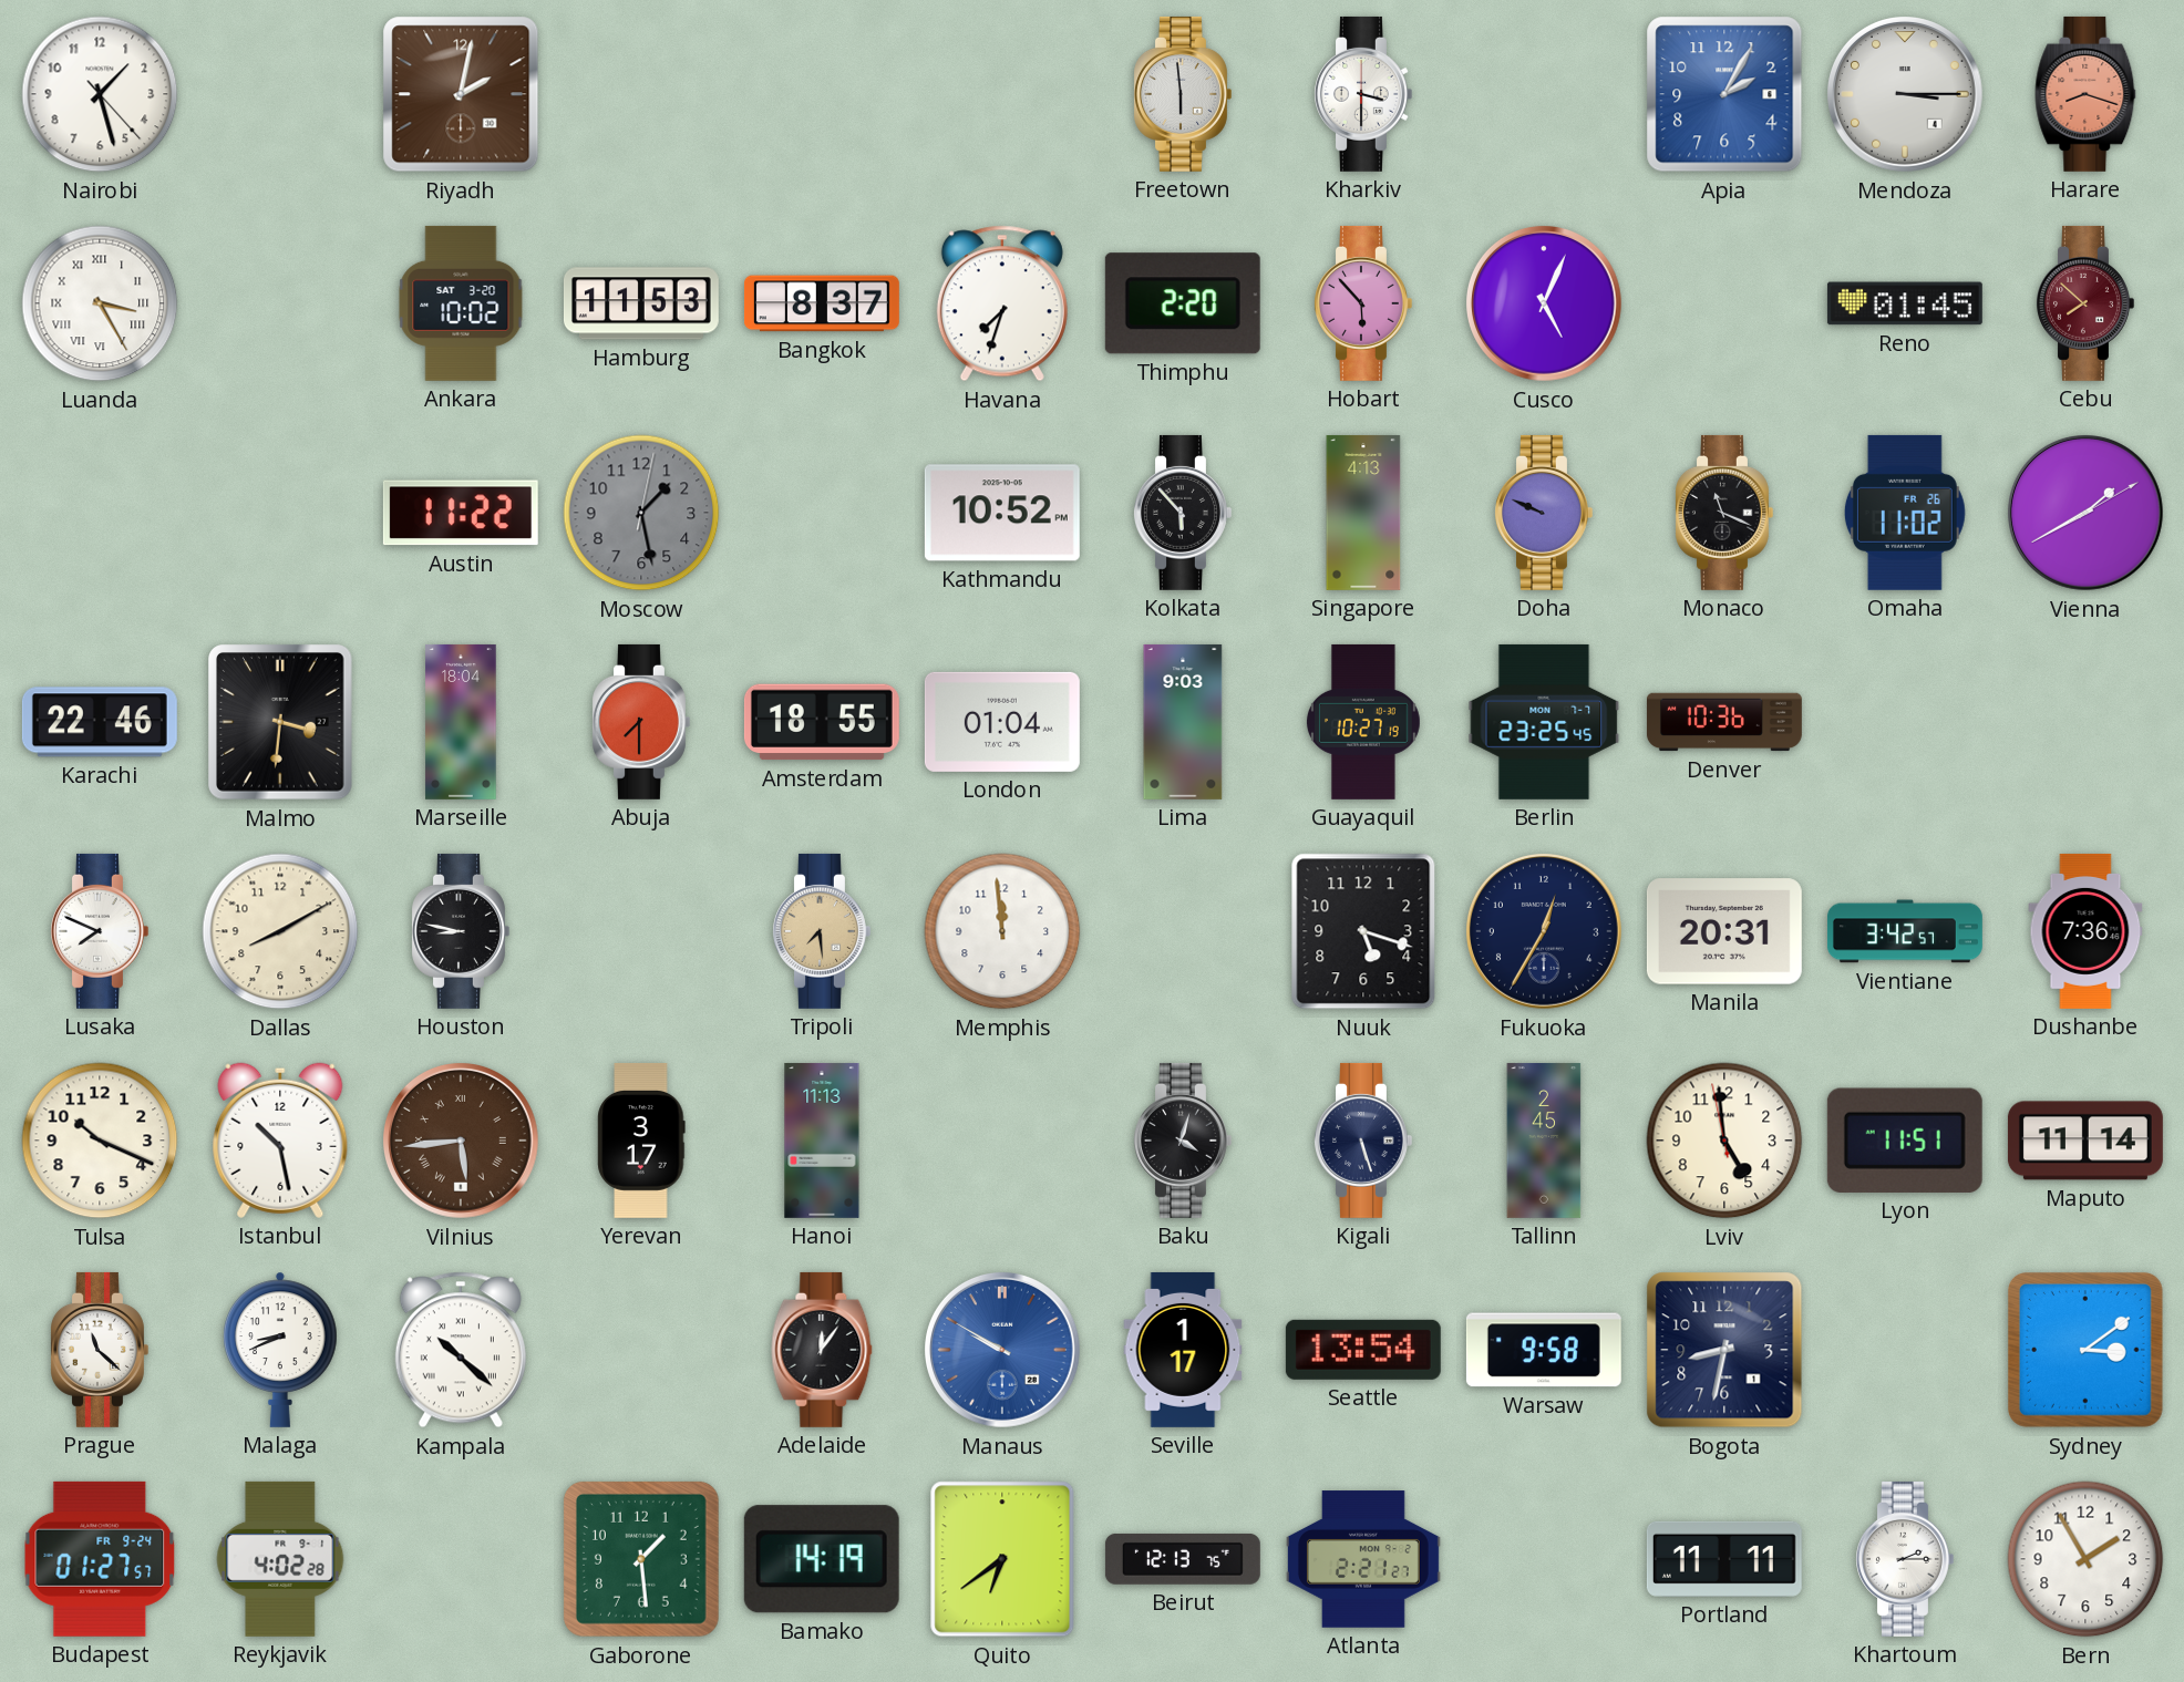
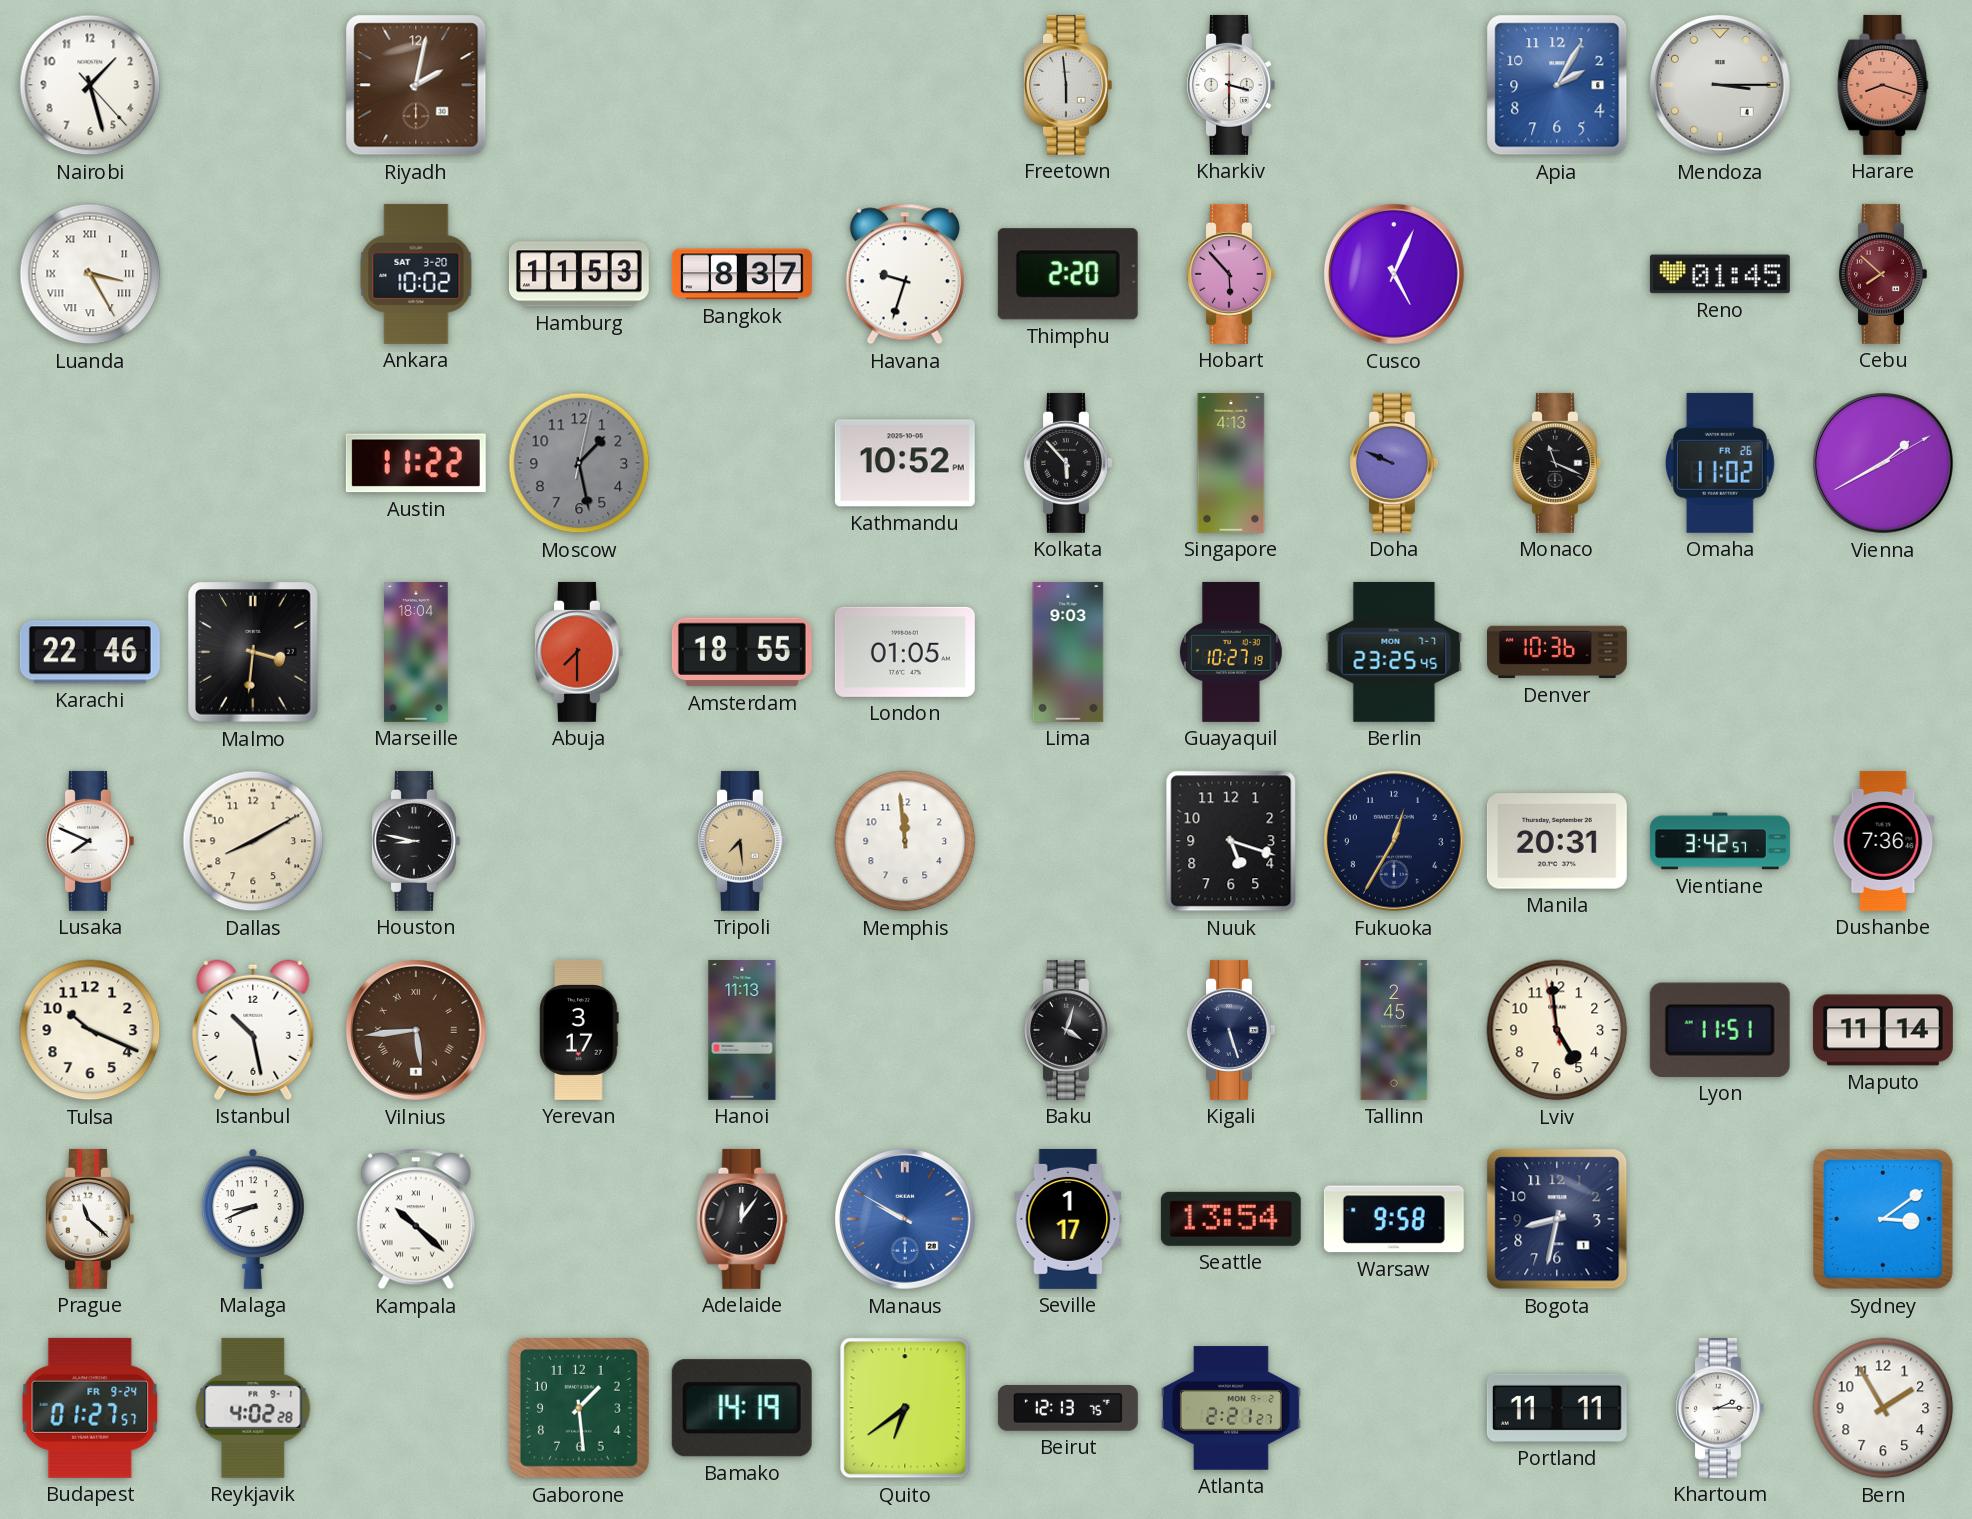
Havana: 7:33 -> 9:33 (905, 274)
London: 01:04 -> 01:05 (905, 652)
